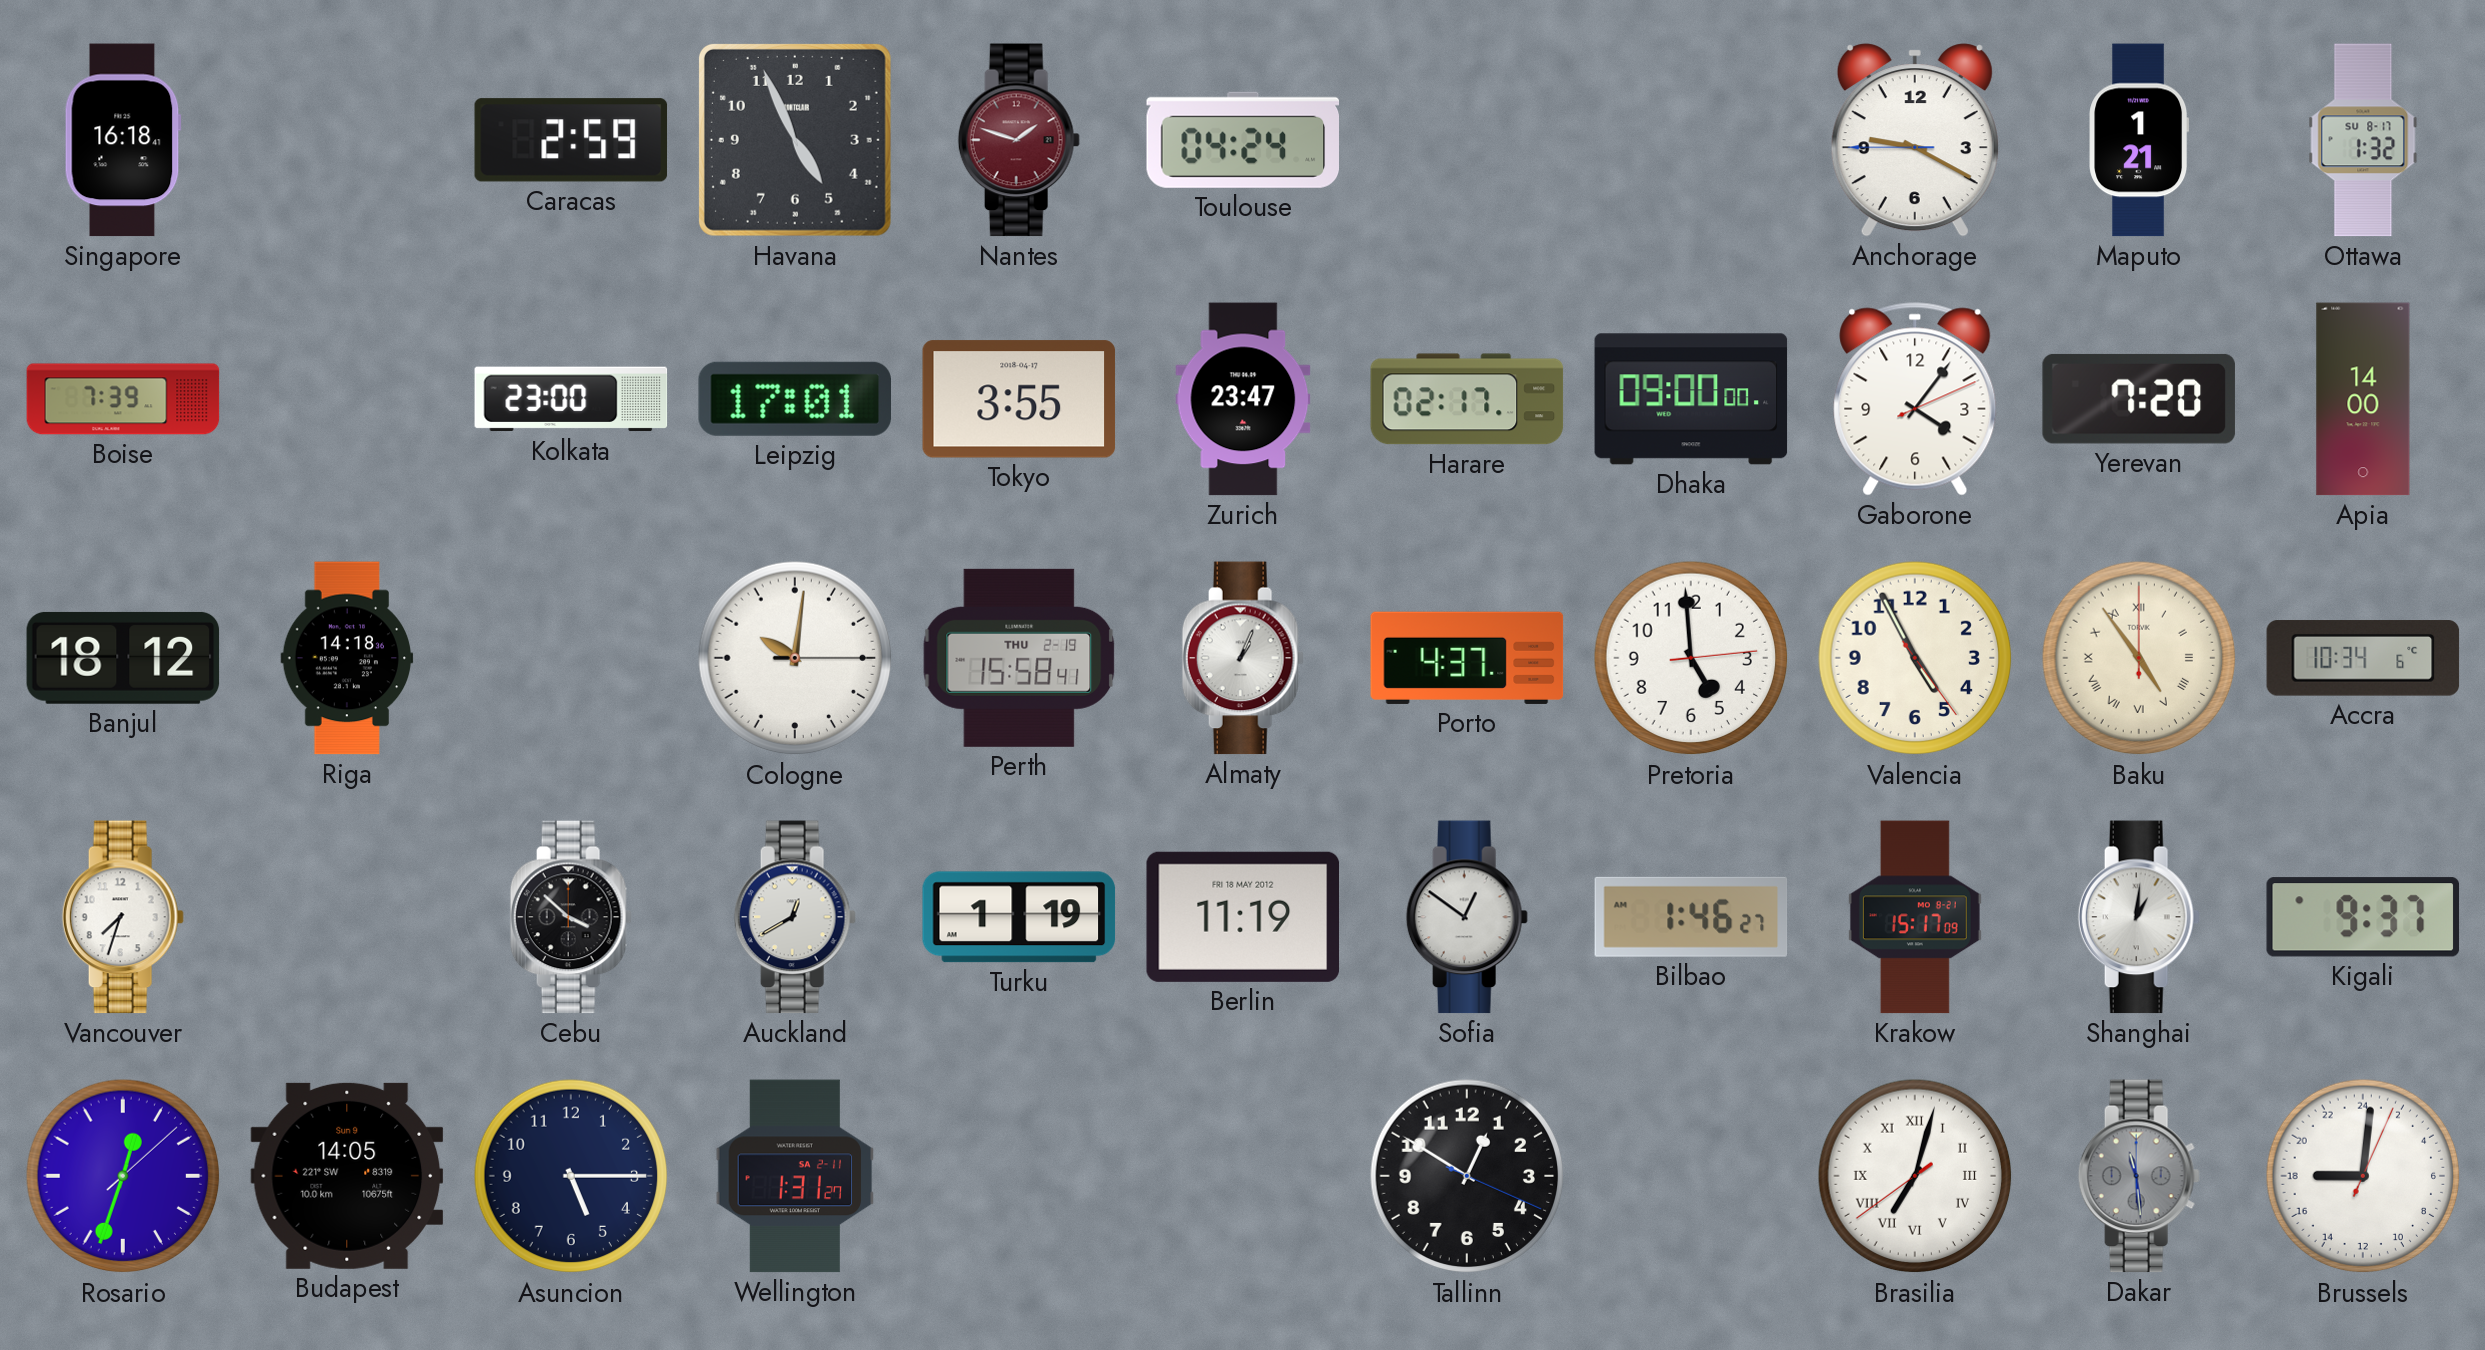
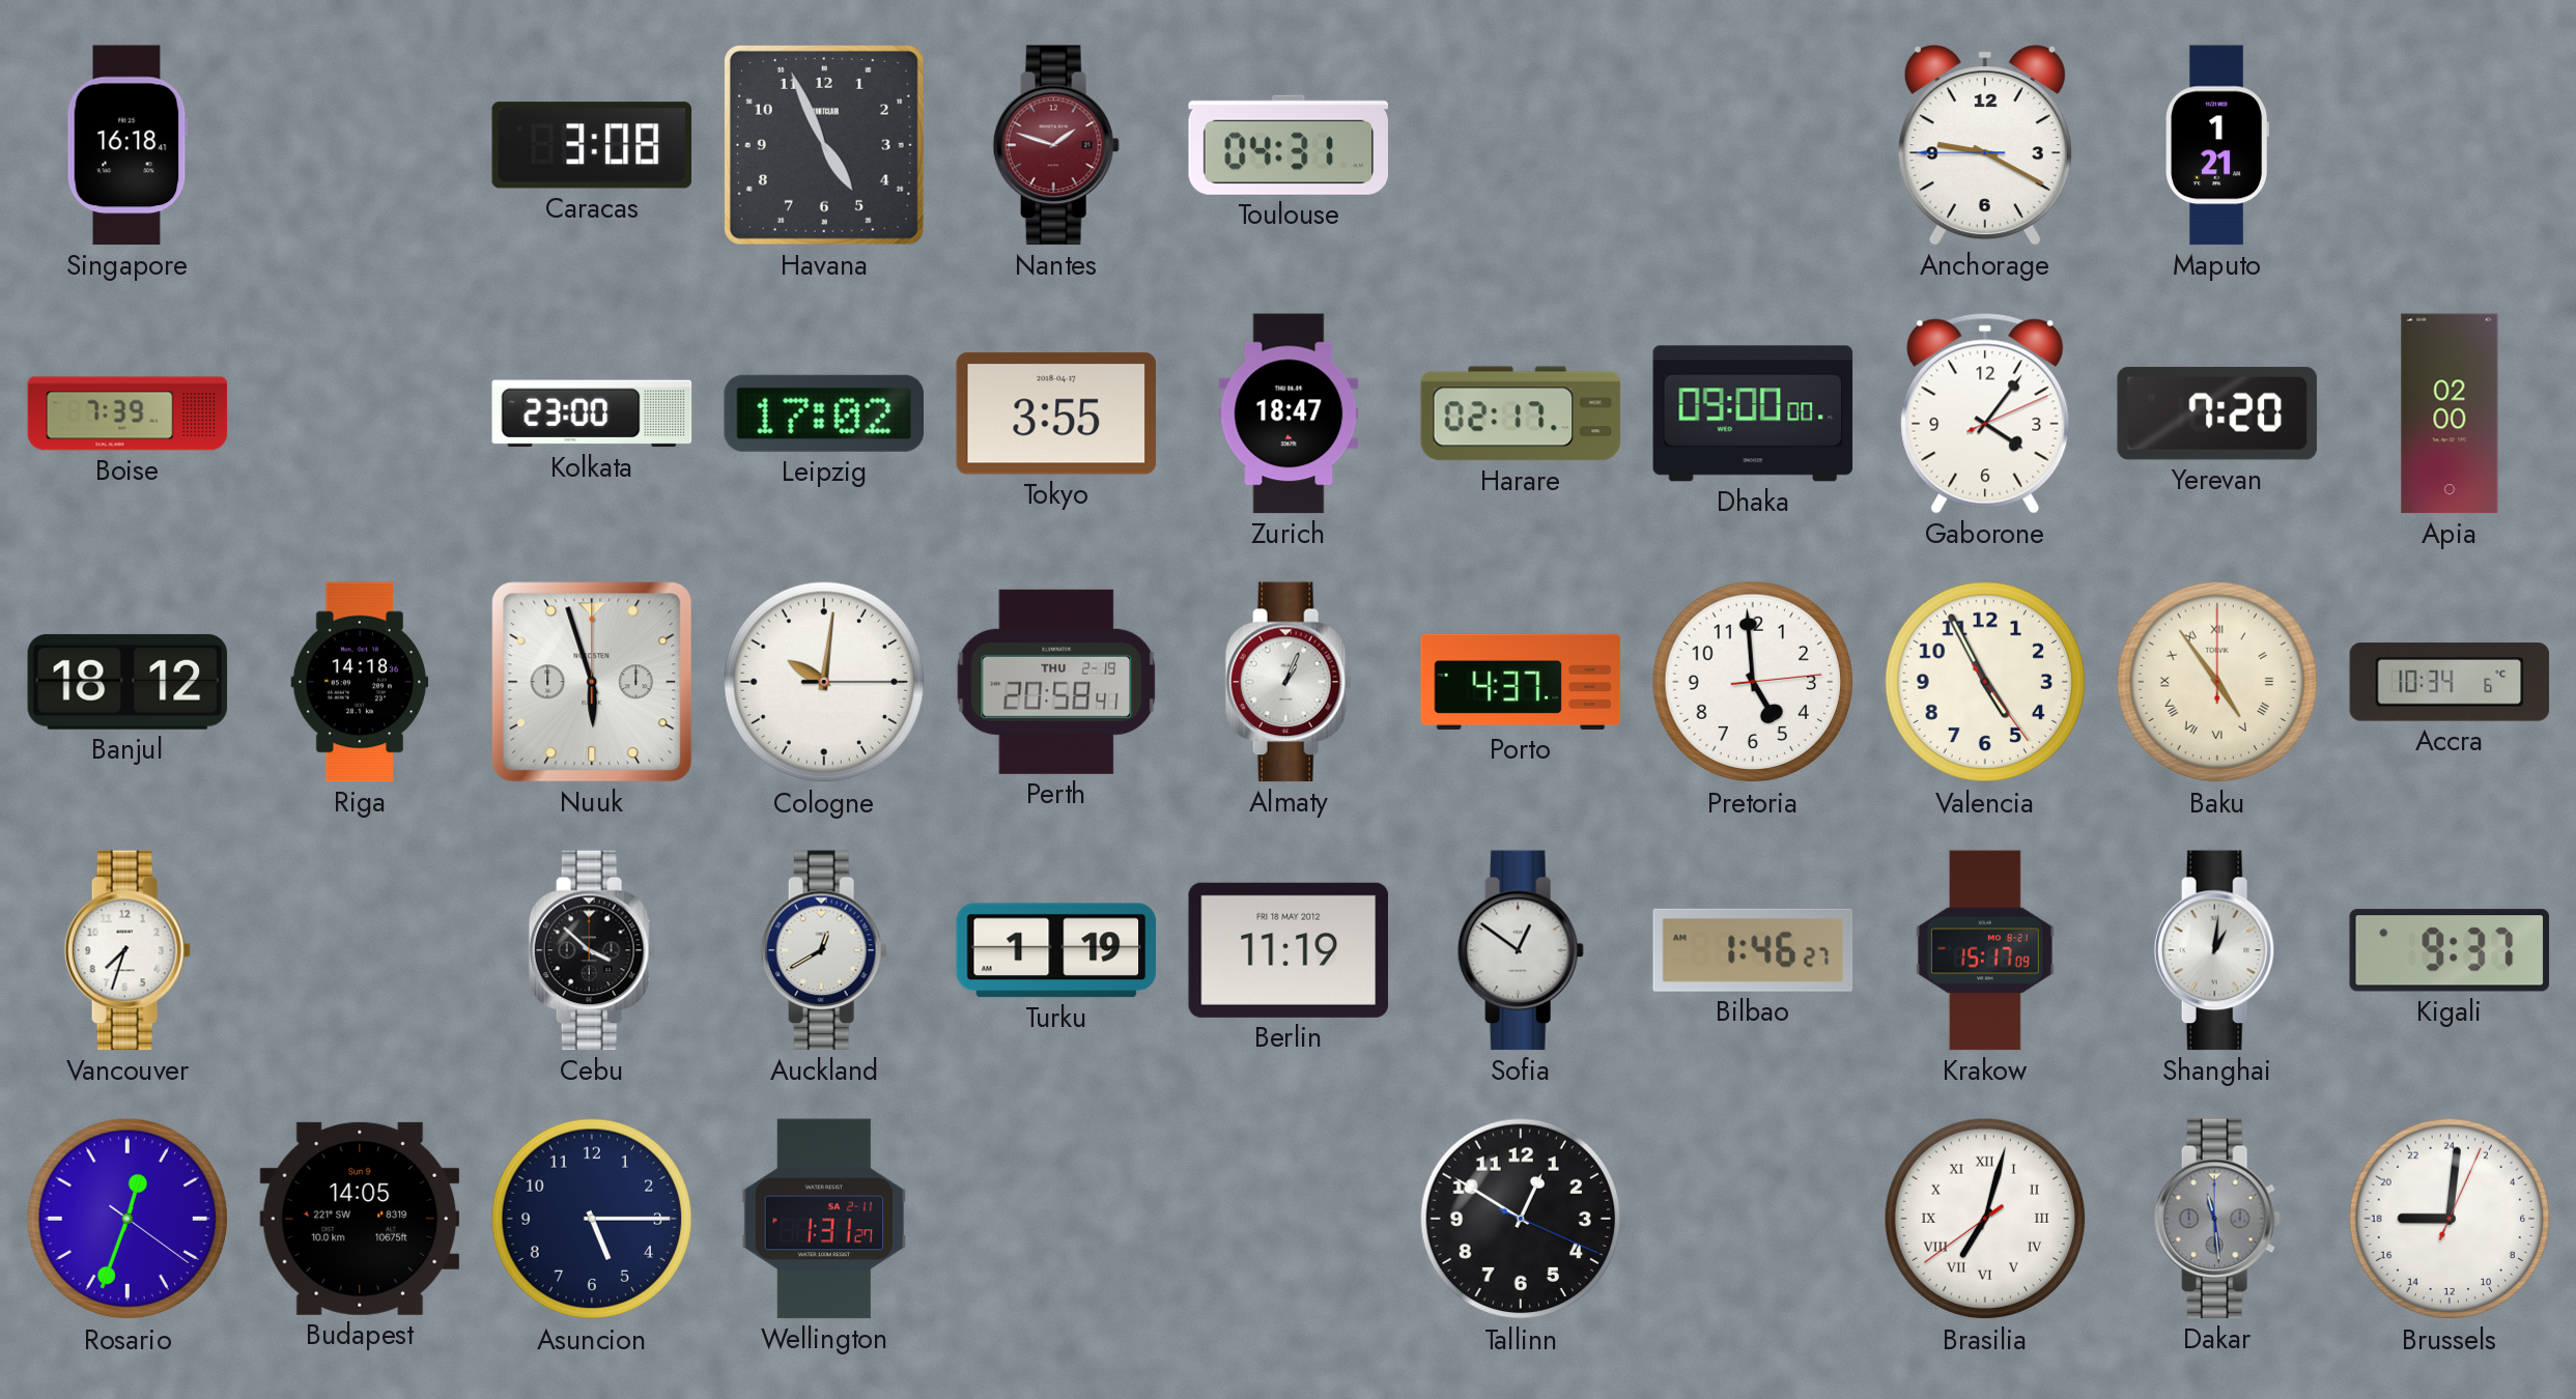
Caracas: 2:59 -> 3:08 (592, 145)
Toulouse: 04:24 -> 04:31 (1287, 145)
Ottawa: 1:32 -> none (2363, 140)
Leipzig: 17:01 -> 17:02 (824, 413)
Zurich: 23:47 -> 18:47 (1289, 413)
Apia: 14:00 -> 02:00 (2450, 413)
Nuuk: none -> 5:57 (592, 682)
Perth: 15:58 -> 20:58 (1056, 682)
Rosario: 12:33:08 -> 12:33:21 (128, 1219)
